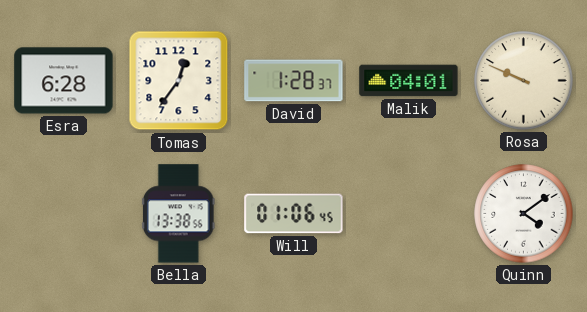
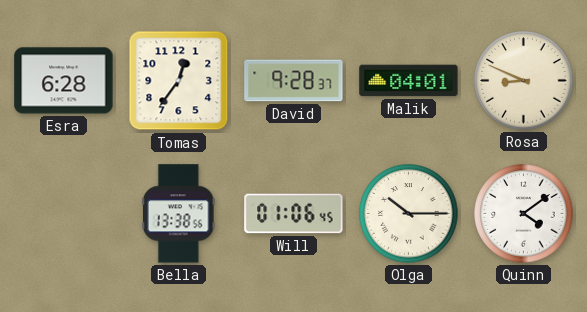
David: 1:28 -> 9:28 (294, 81)
Rosa: 9:49 -> 8:49 (524, 81)
Olga: none -> 10:15 (409, 214)
